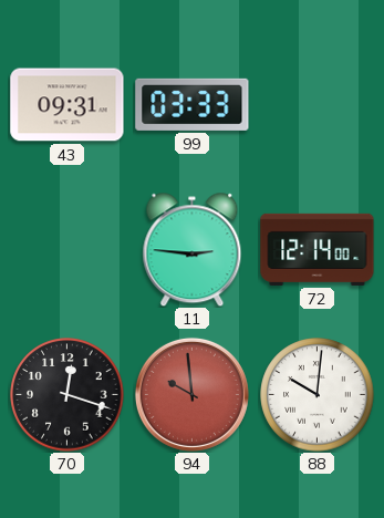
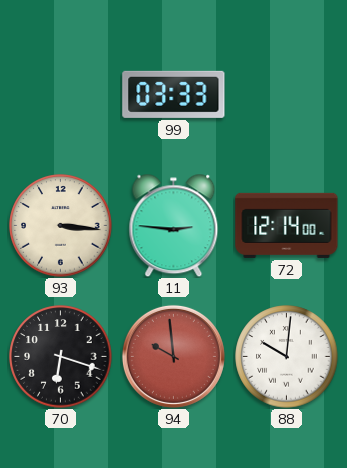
43: 09:31 -> none (68, 105)
93: none -> 3:16 (61, 226)
70: 12:18 -> 6:18 (61, 357)
